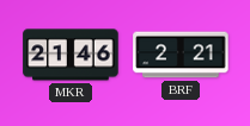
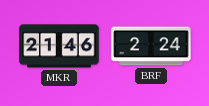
BRF: 2:21 -> 2:24 (151, 46)
